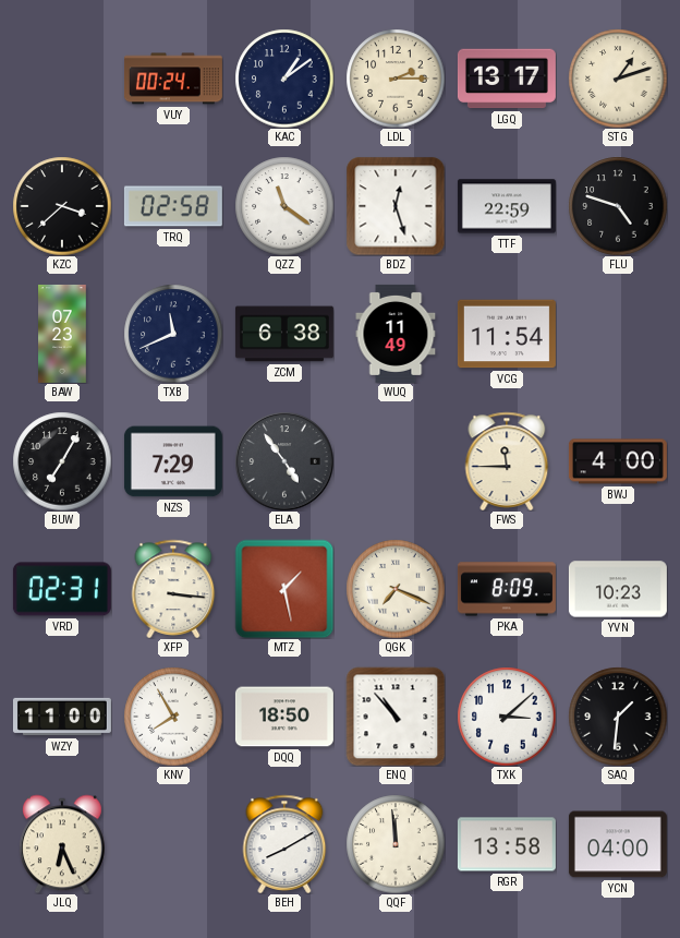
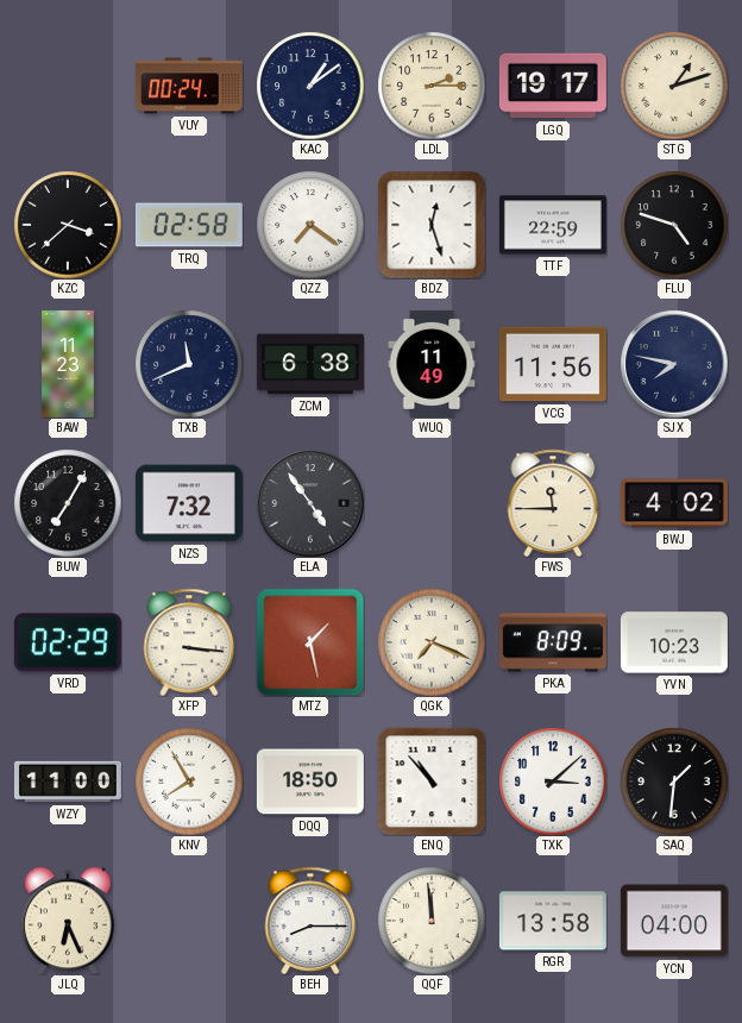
LGQ: 13:17 -> 19:17 (553, 86)
QZZ: 11:21 -> 7:21 (310, 225)
BAW: 07:23 -> 11:23 (68, 364)
VCG: 11:54 -> 11:56 (553, 364)
SJX: none -> 7:47 (674, 364)
NZS: 7:29 -> 7:32 (189, 503)
BWJ: 4:00 -> 4:02 (674, 503)
VRD: 02:31 -> 02:29 (68, 642)
BEH: 8:10 -> 8:15 (310, 921)
